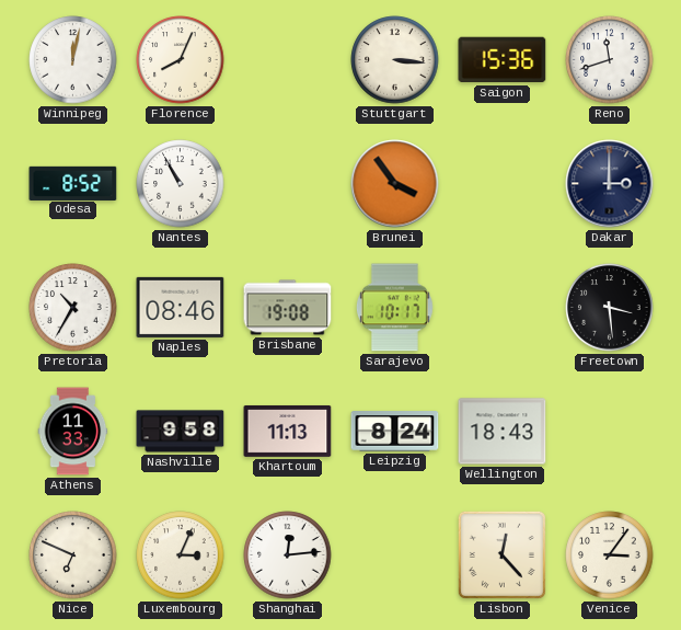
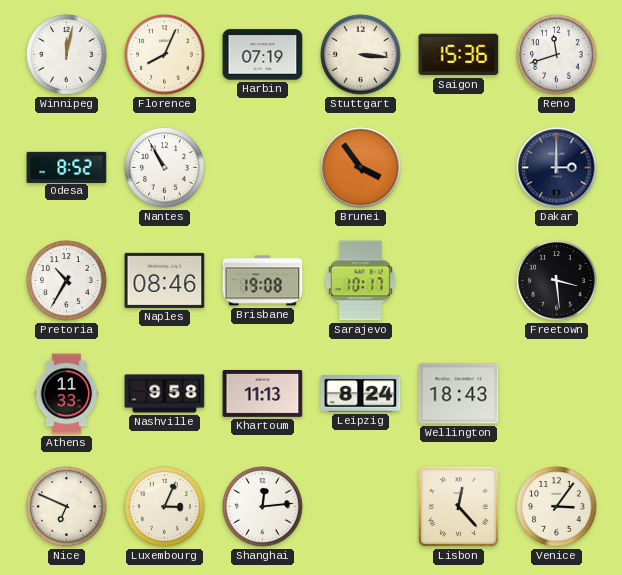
Harbin: none -> 07:19 (263, 55)
